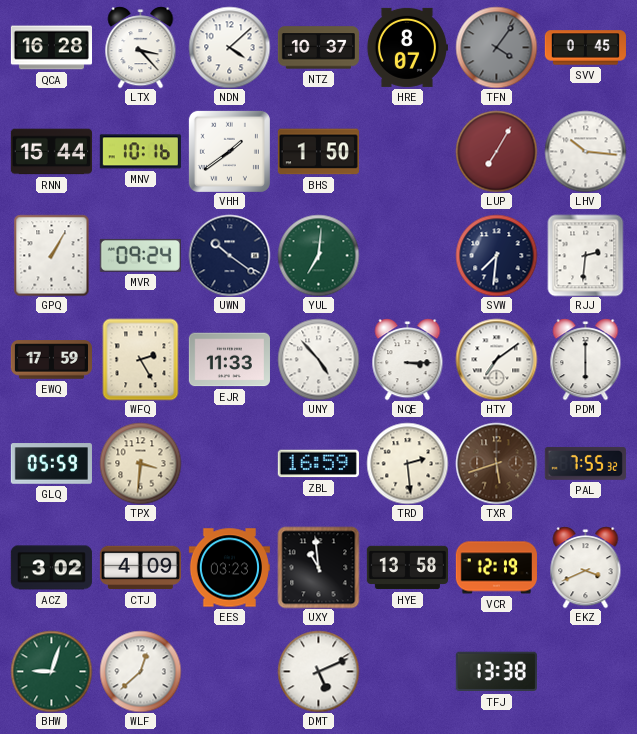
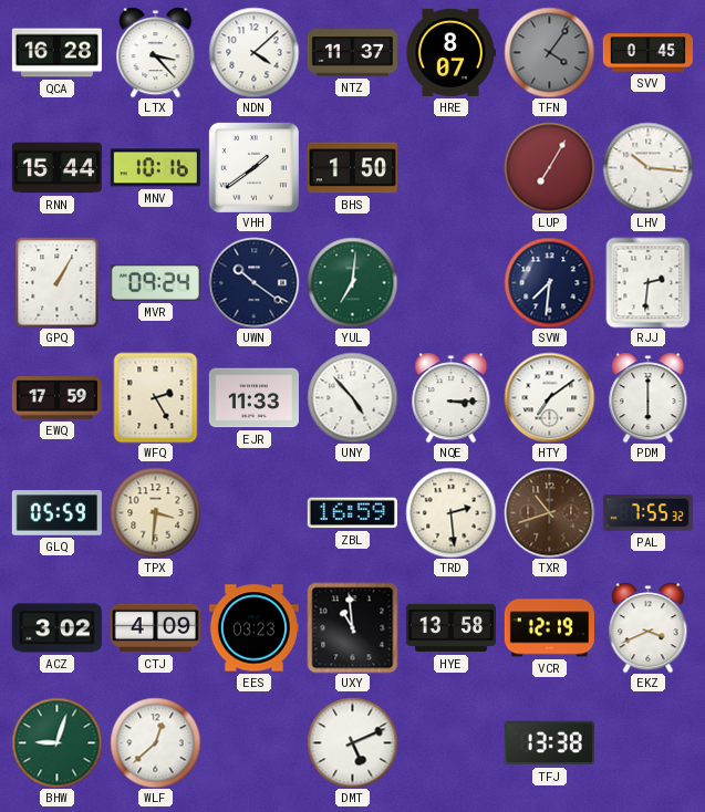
NTZ: 10:37 -> 11:37 (352, 53)
TXR: 5:42 -> 10:42 (549, 512)
